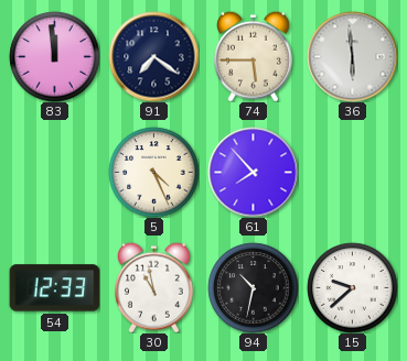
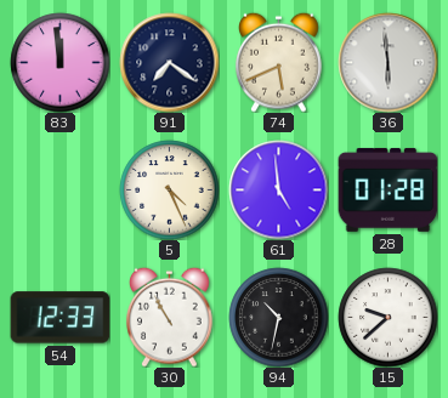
74: 5:45 -> 5:41 (279, 62)
61: 7:53 -> 4:59 (278, 189)
28: none -> 01:28 (387, 189)
30: 10:58 -> 10:55 (170, 317)
